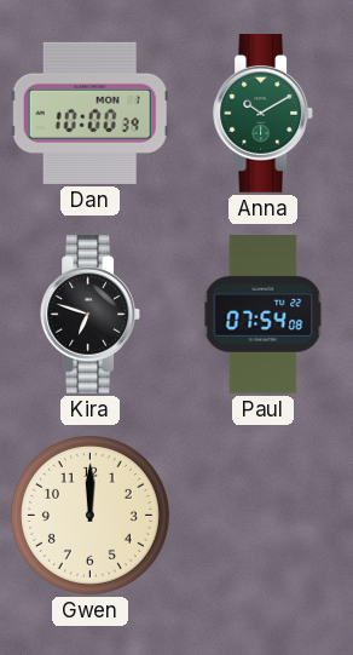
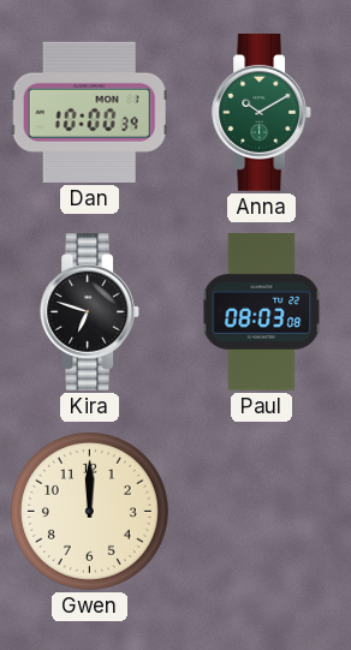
Paul: 07:54 -> 08:03 (262, 312)
